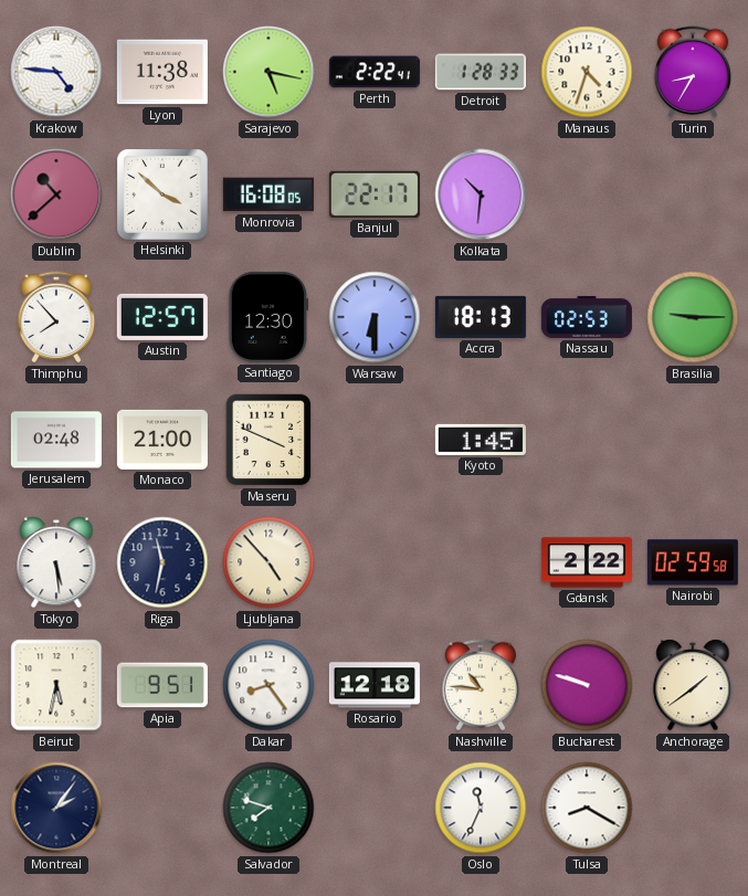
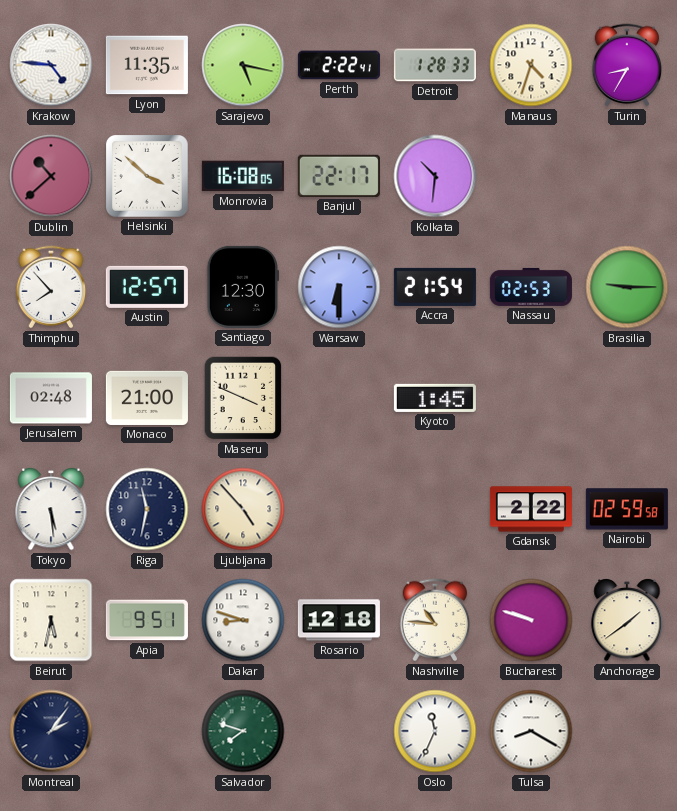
Lyon: 11:38 -> 11:35 (147, 65)
Accra: 18:13 -> 21:54 (435, 287)
Dakar: 8:24 -> 8:48 (243, 620)
